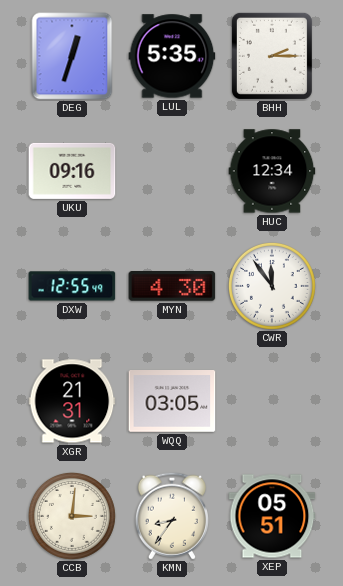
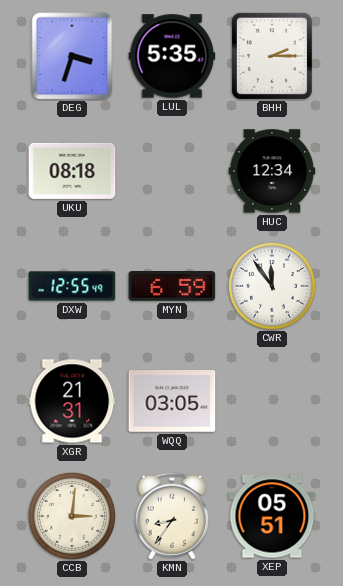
DEG: 12:33 -> 3:33 (72, 56)
UKU: 09:16 -> 08:18 (72, 171)
MYN: 4:30 -> 6:59 (172, 286)
